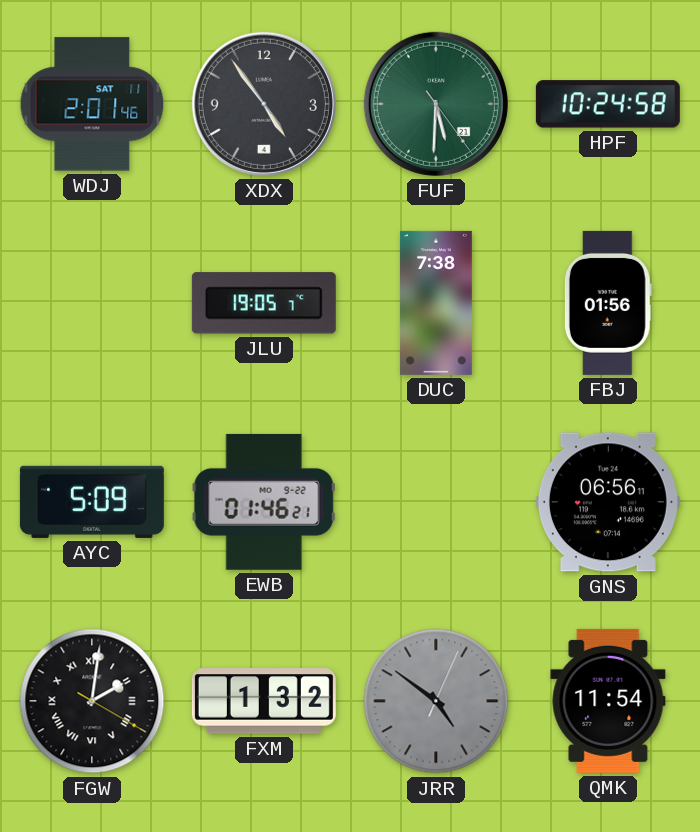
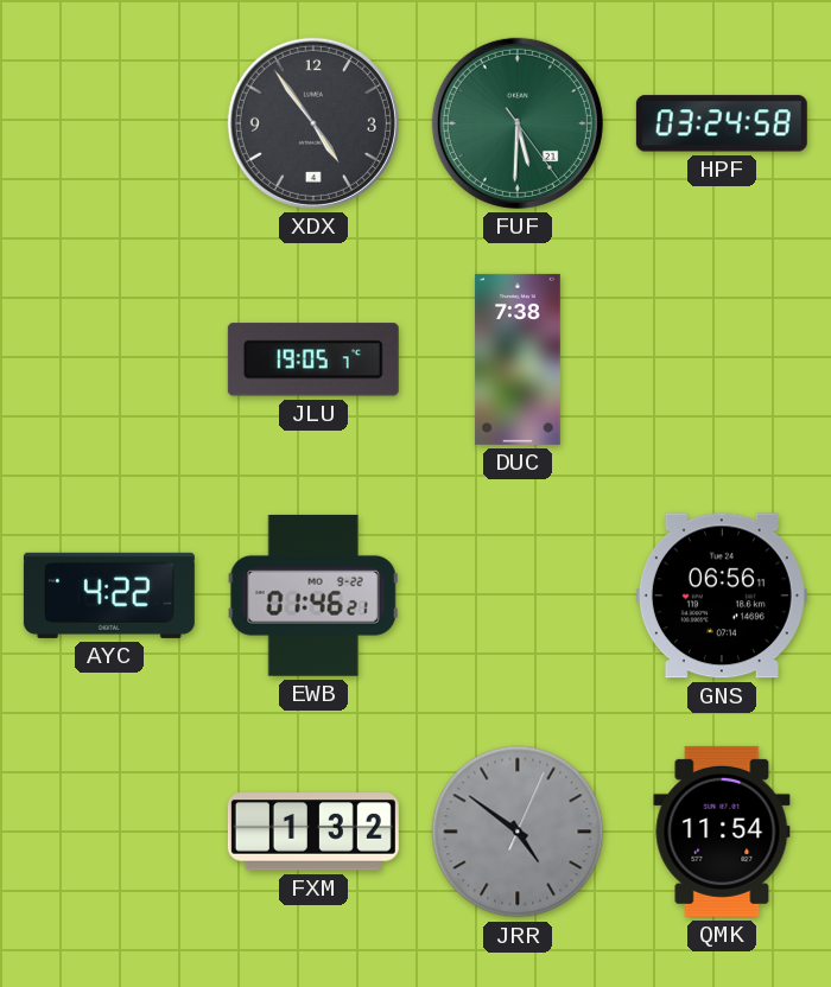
WDJ: 2:01 -> none (92, 104)
HPF: 10:24 -> 03:24 (722, 123)
FBJ: 01:56 -> none (608, 303)
AYC: 5:09 -> 4:22 (109, 596)
FGW: 2:01 -> none (92, 701)
